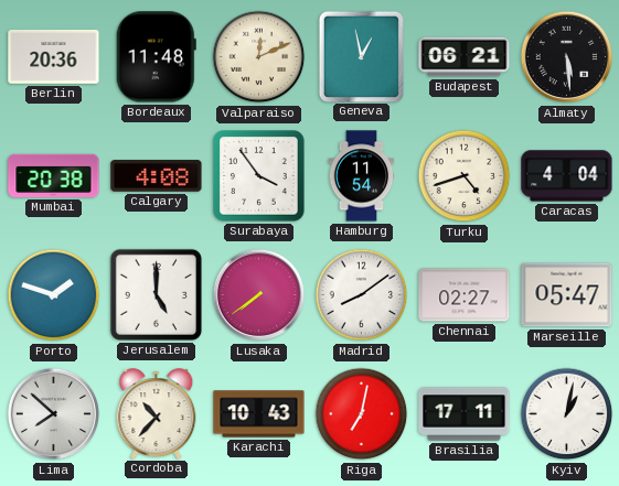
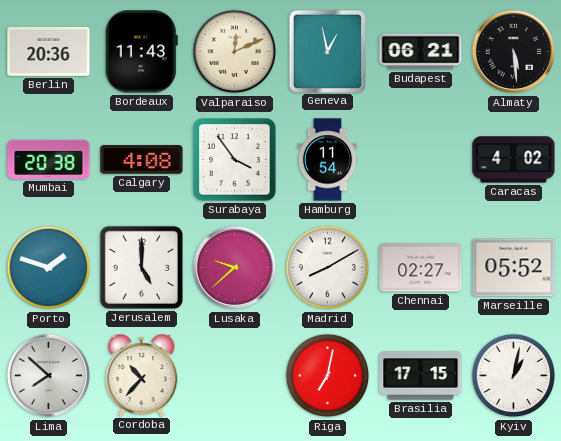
Bordeaux: 11:48 -> 11:43 (141, 52)
Turku: 4:42 -> none (465, 176)
Caracas: 4:04 -> 4:02 (514, 160)
Lusaka: 7:39 -> 9:38 (235, 268)
Madrid: 8:09 -> 8:10 (328, 268)
Marseille: 05:47 -> 05:52 (514, 268)
Karachi: 10:43 -> none (259, 414)
Brasilia: 17:11 -> 17:15 (421, 376)
